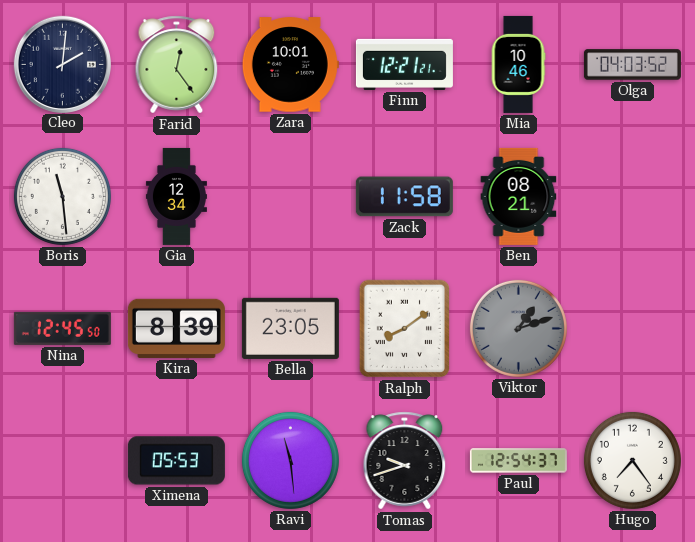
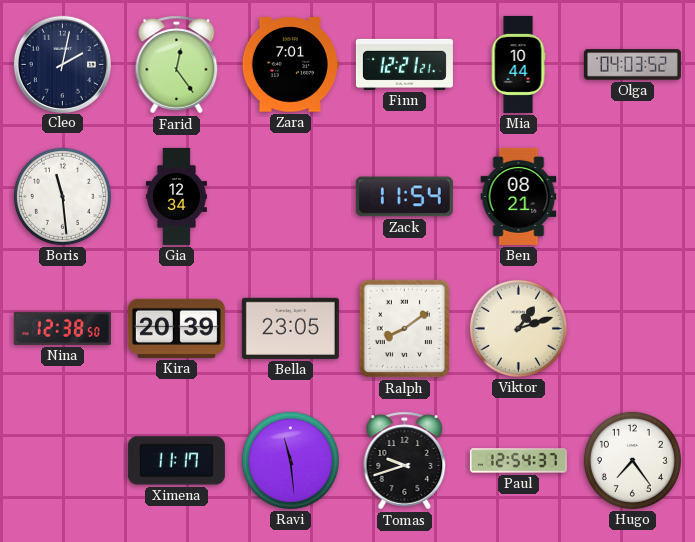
Cleo: 2:01 -> 2:02 (62, 64)
Zara: 10:01 -> 7:01 (290, 65)
Mia: 10:46 -> 10:44 (518, 64)
Zack: 11:58 -> 11:54 (404, 197)
Nina: 12:45 -> 12:38 (62, 328)
Kira: 8:39 -> 20:39 (176, 328)
Viktor dial: grey -> cream (518, 328)
Ximena: 05:53 -> 11:17 (176, 461)
